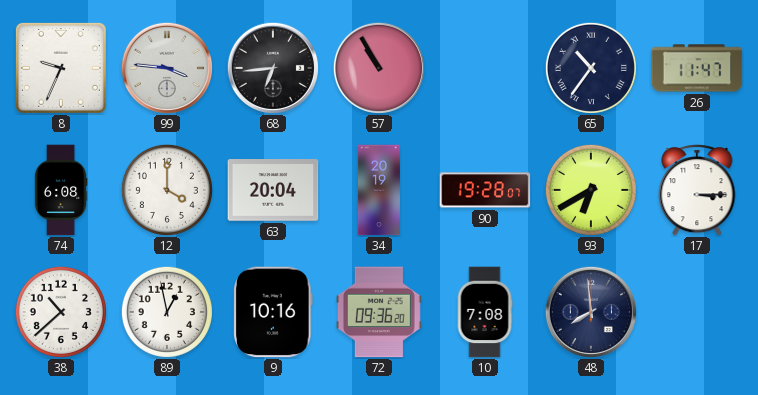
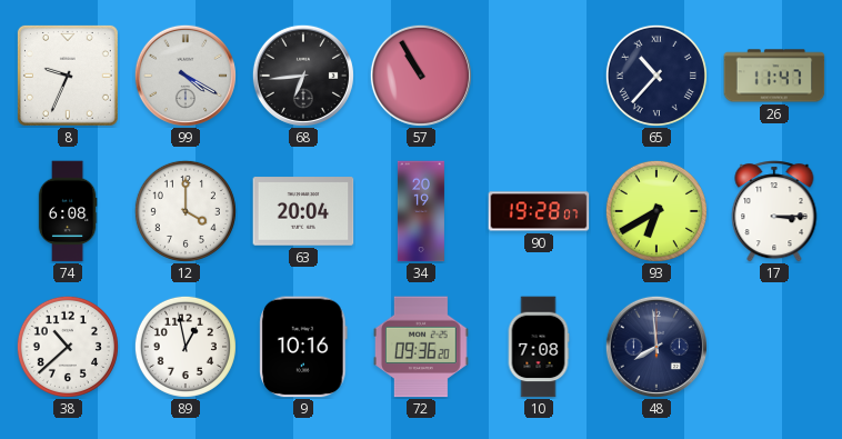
99: 3:46 -> 4:20 (186, 76)
65: 10:36 -> 10:37 (656, 76)
